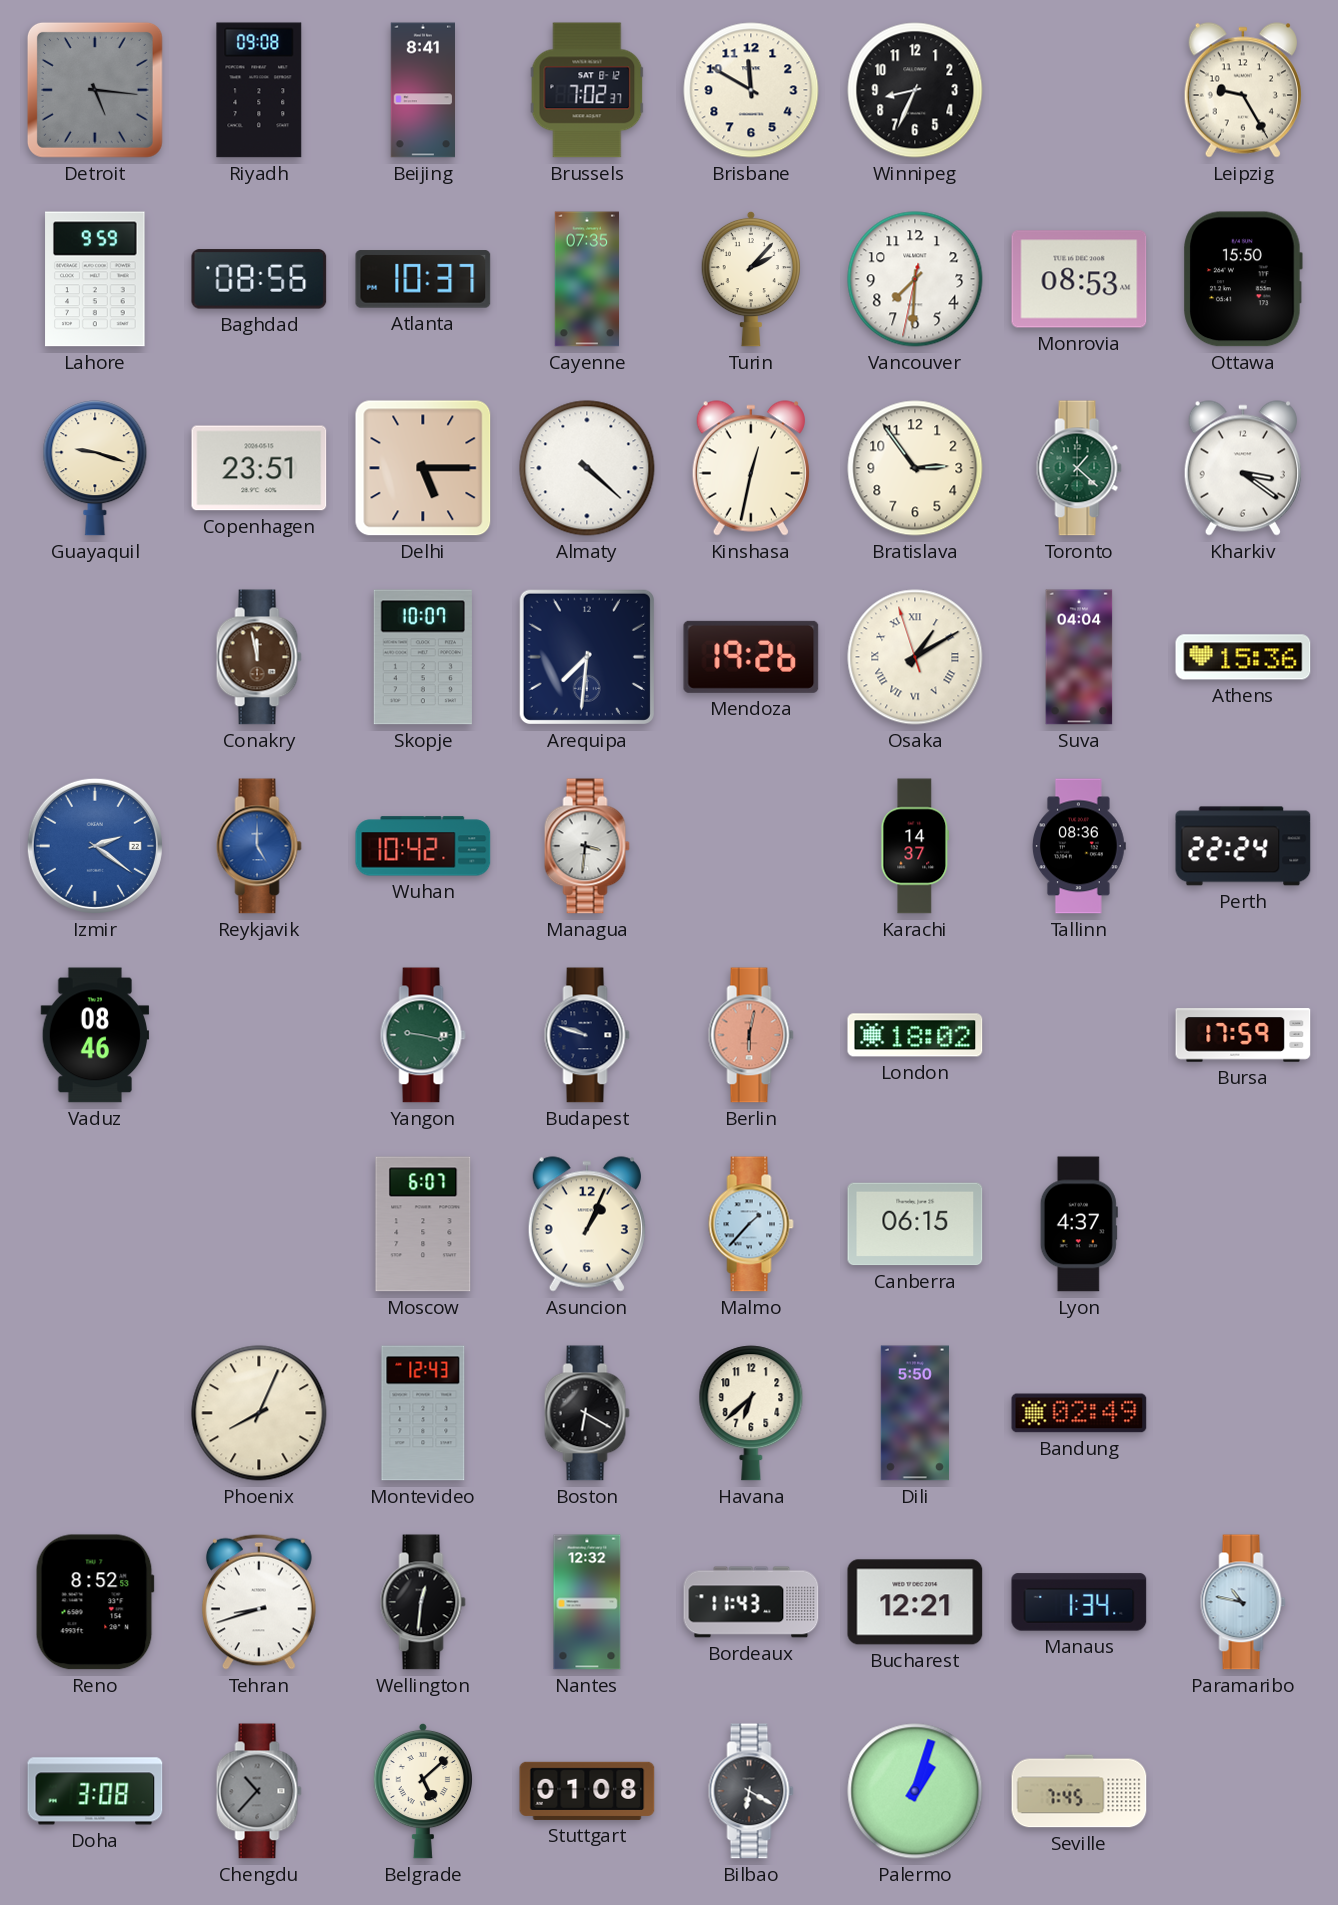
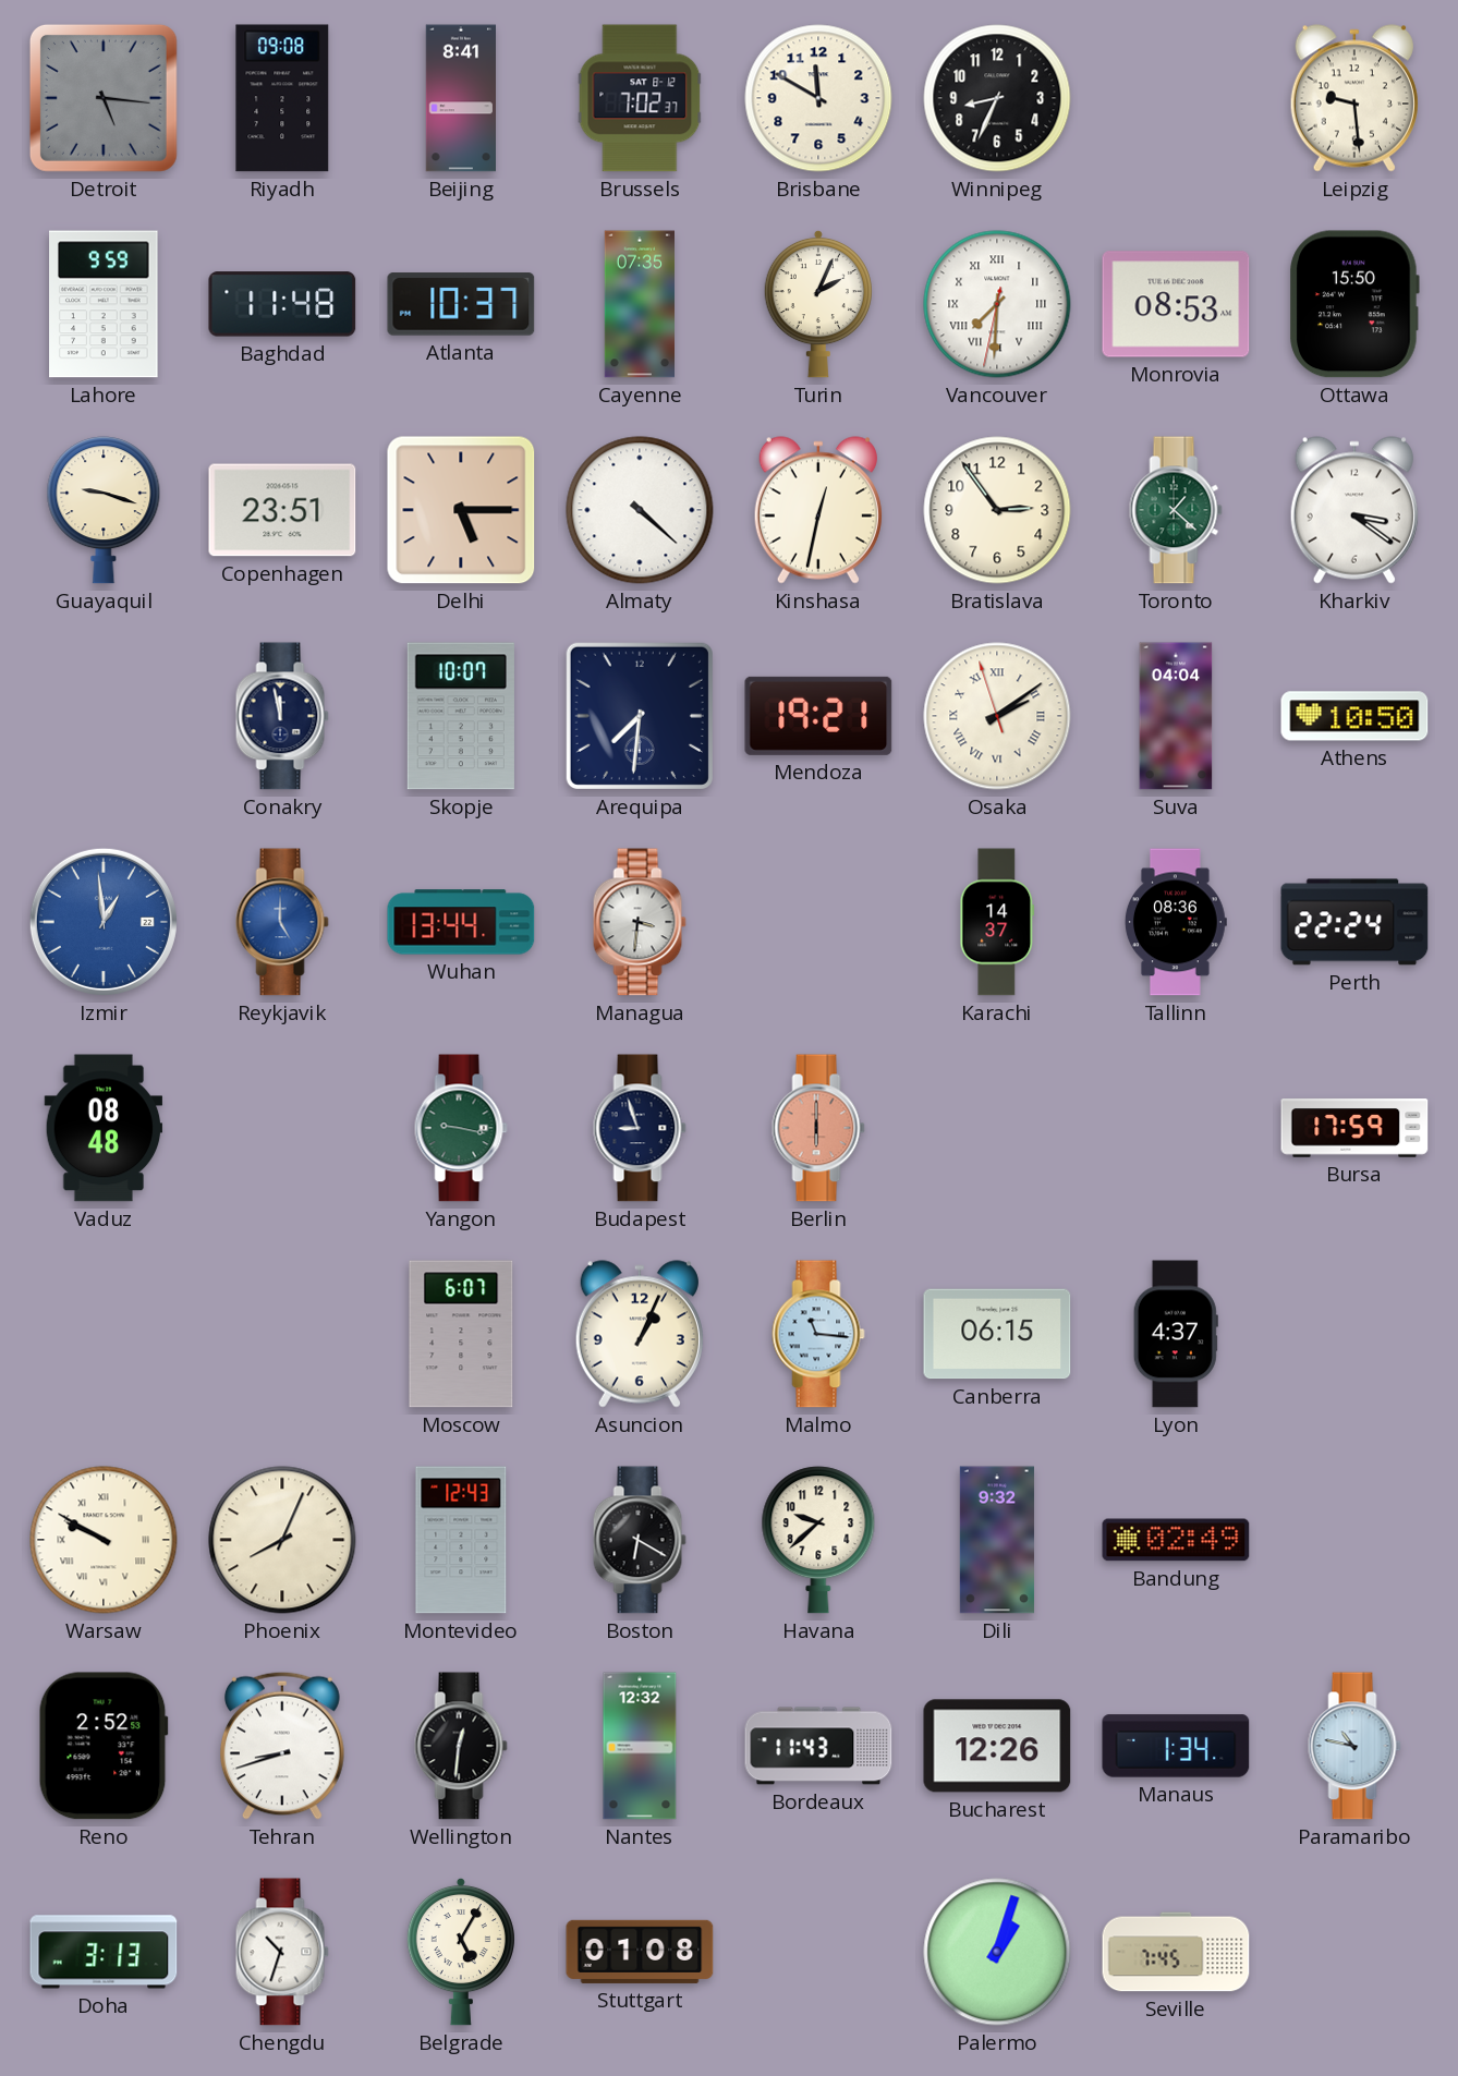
Leipzig: 9:25 -> 9:29 (1354, 98)
Baghdad: 08:56 -> 11:48 (282, 304)
Turin: 2:07 -> 2:04 (818, 304)
Vancouver numerals: Arabic -> Roman (997, 304)
Conakry dial: brown -> navy (282, 716)
Mendoza: 19:26 -> 19:21 (818, 716)
Osaka: 1:09 -> 2:08 (997, 716)
Athens: 15:36 -> 10:50 (1354, 716)
Izmir: 2:21 -> 12:59 (104, 922)
Wuhan: 10:42 -> 13:44 (461, 922)
Vaduz: 08:46 -> 08:48 (104, 1128)
Budapest: 9:48 -> 8:57 (640, 1128)
Berlin: 6:02 -> 6:00 (818, 1128)
London: 18:02 -> none (915, 1035)
Malmo: 1:37 -> 11:16 (818, 1334)
Warsaw: none -> 9:50 (104, 1540)
Havana: 6:38 -> 9:38 (818, 1540)
Dili: 5:50 -> 9:32 (997, 1540)
Reno: 8:52 -> 2:52 (104, 1746)
Bucharest: 12:21 -> 12:26 (997, 1746)
Doha: 3:08 -> 3:13 (104, 1952)
Chengdu: 10:37 -> 10:33 (282, 1952)
Chengdu dial: grey -> white (282, 1952)
Belgrade: 5:08 -> 5:05 (461, 1952)
Bilbao: 6:20 -> none (751, 1791)
